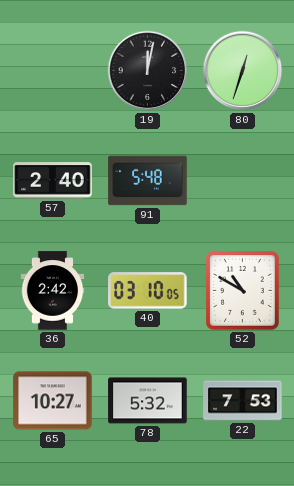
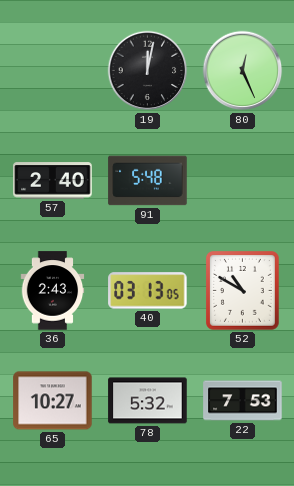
80: 12:33 -> 12:26 (243, 71)
36: 2:42 -> 2:43 (53, 291)
40: 03:10 -> 03:13 (148, 291)
